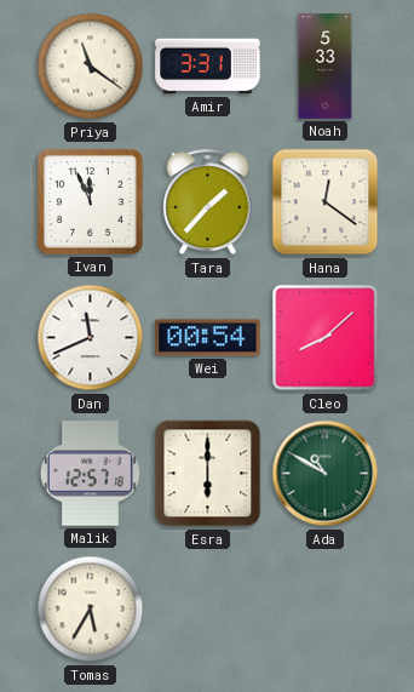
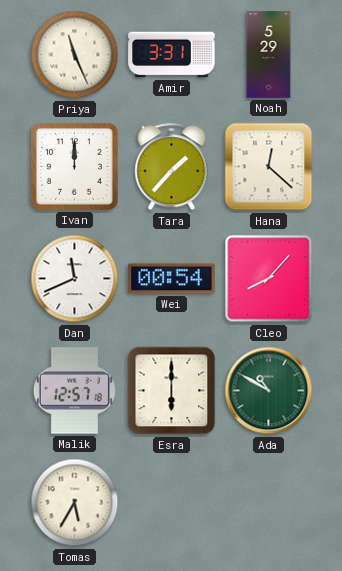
Priya: 11:21 -> 11:26 (75, 55)
Noah: 5:33 -> 5:29 (269, 55)
Ivan: 11:56 -> 12:00 (74, 166)
Hana: 12:21 -> 12:22 (269, 167)
Cleo: 8:08 -> 8:07 (269, 279)
